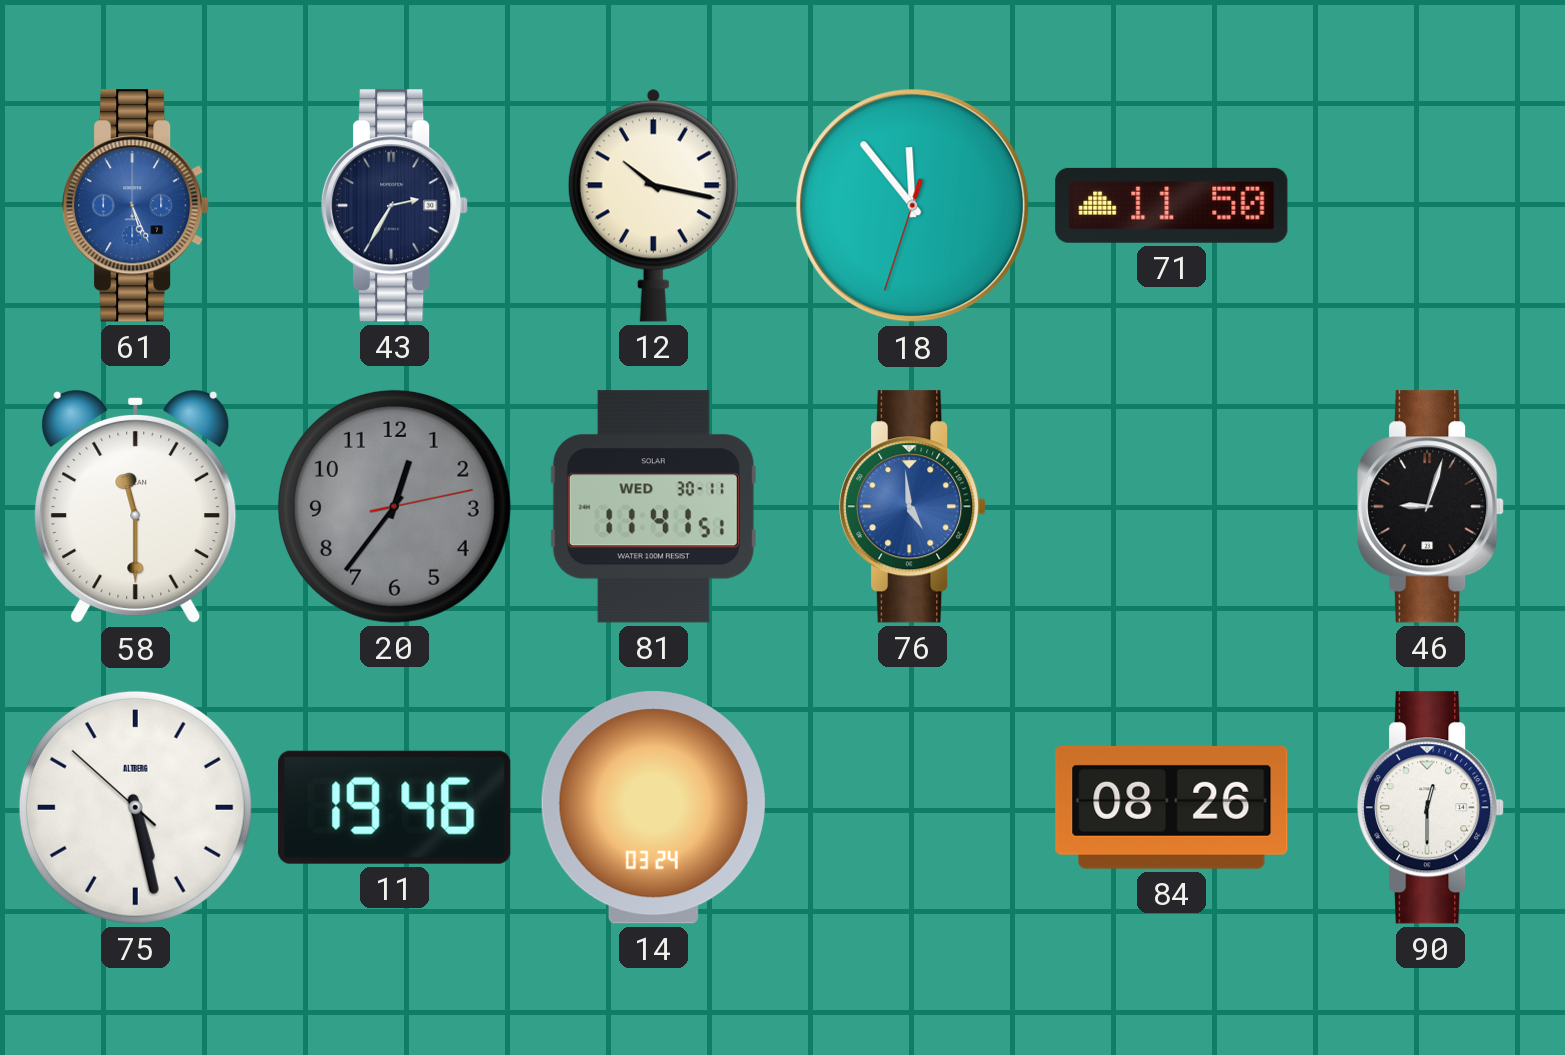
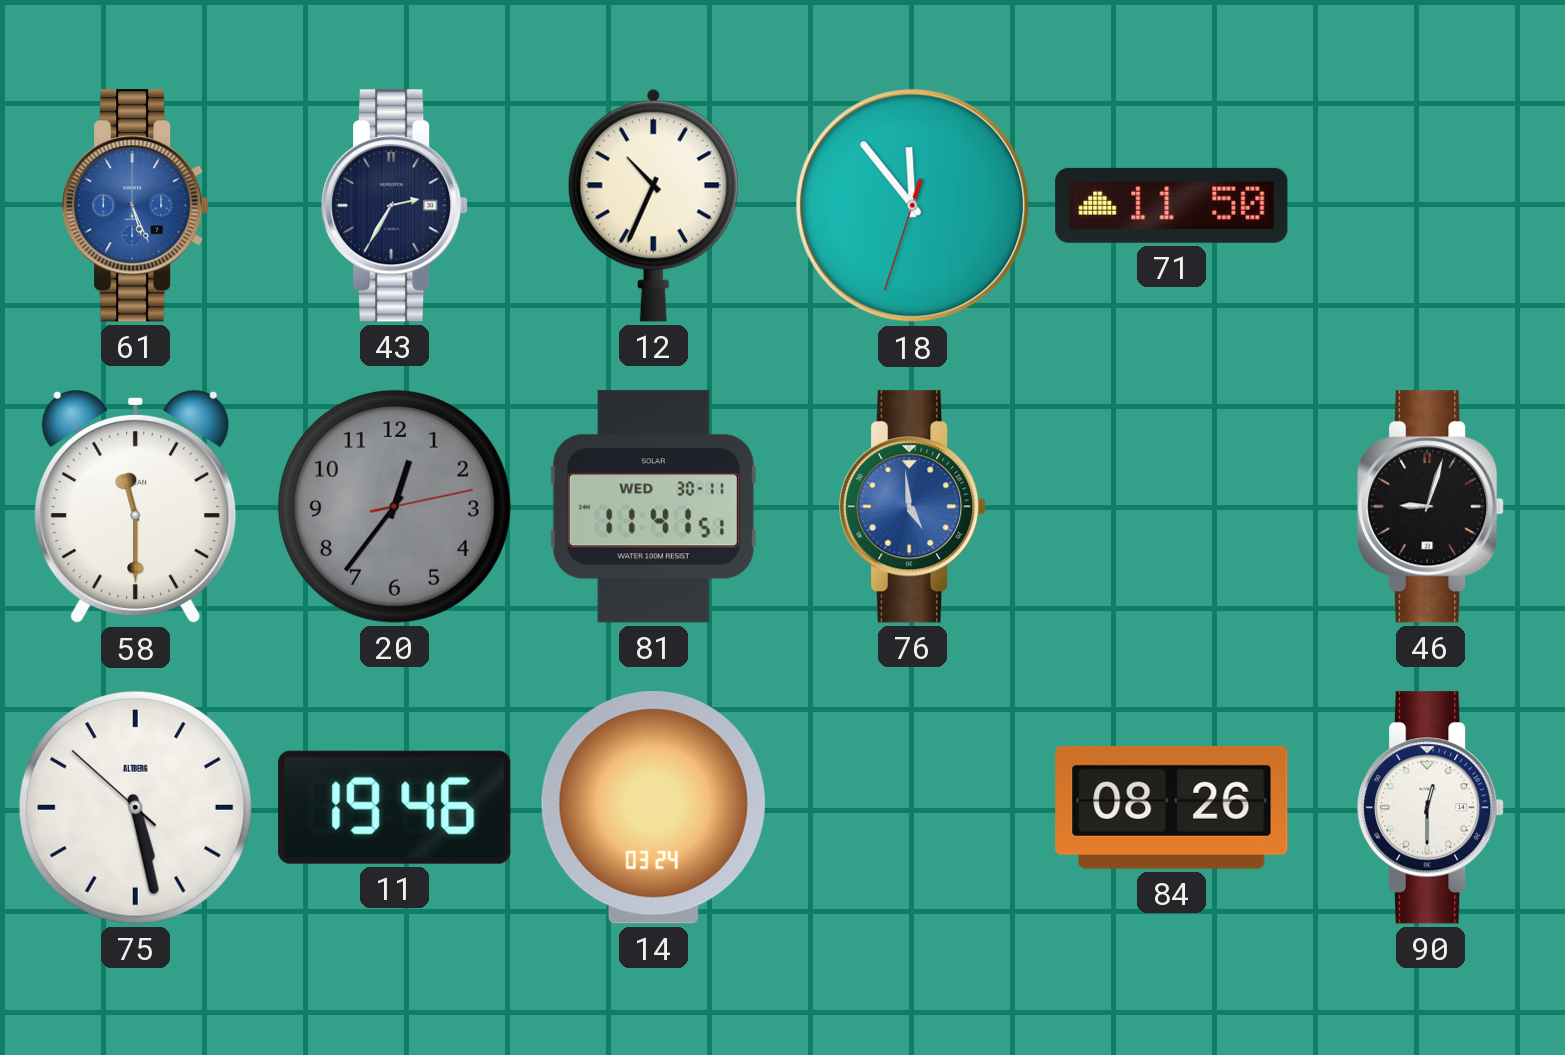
12: 10:17 -> 10:34 (653, 205)
